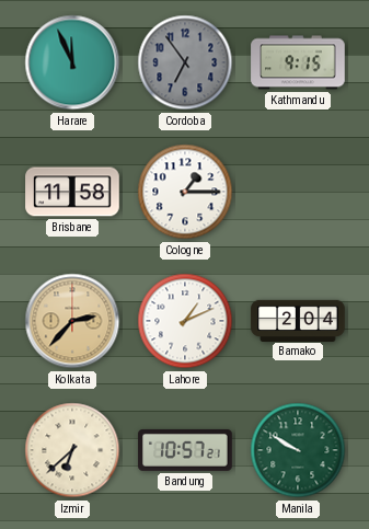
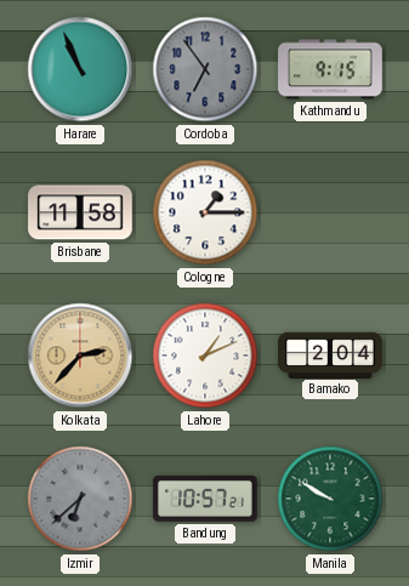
Harare: 11:56 -> 10:56 (80, 69)
Izmir dial: cream -> grey (80, 499)
